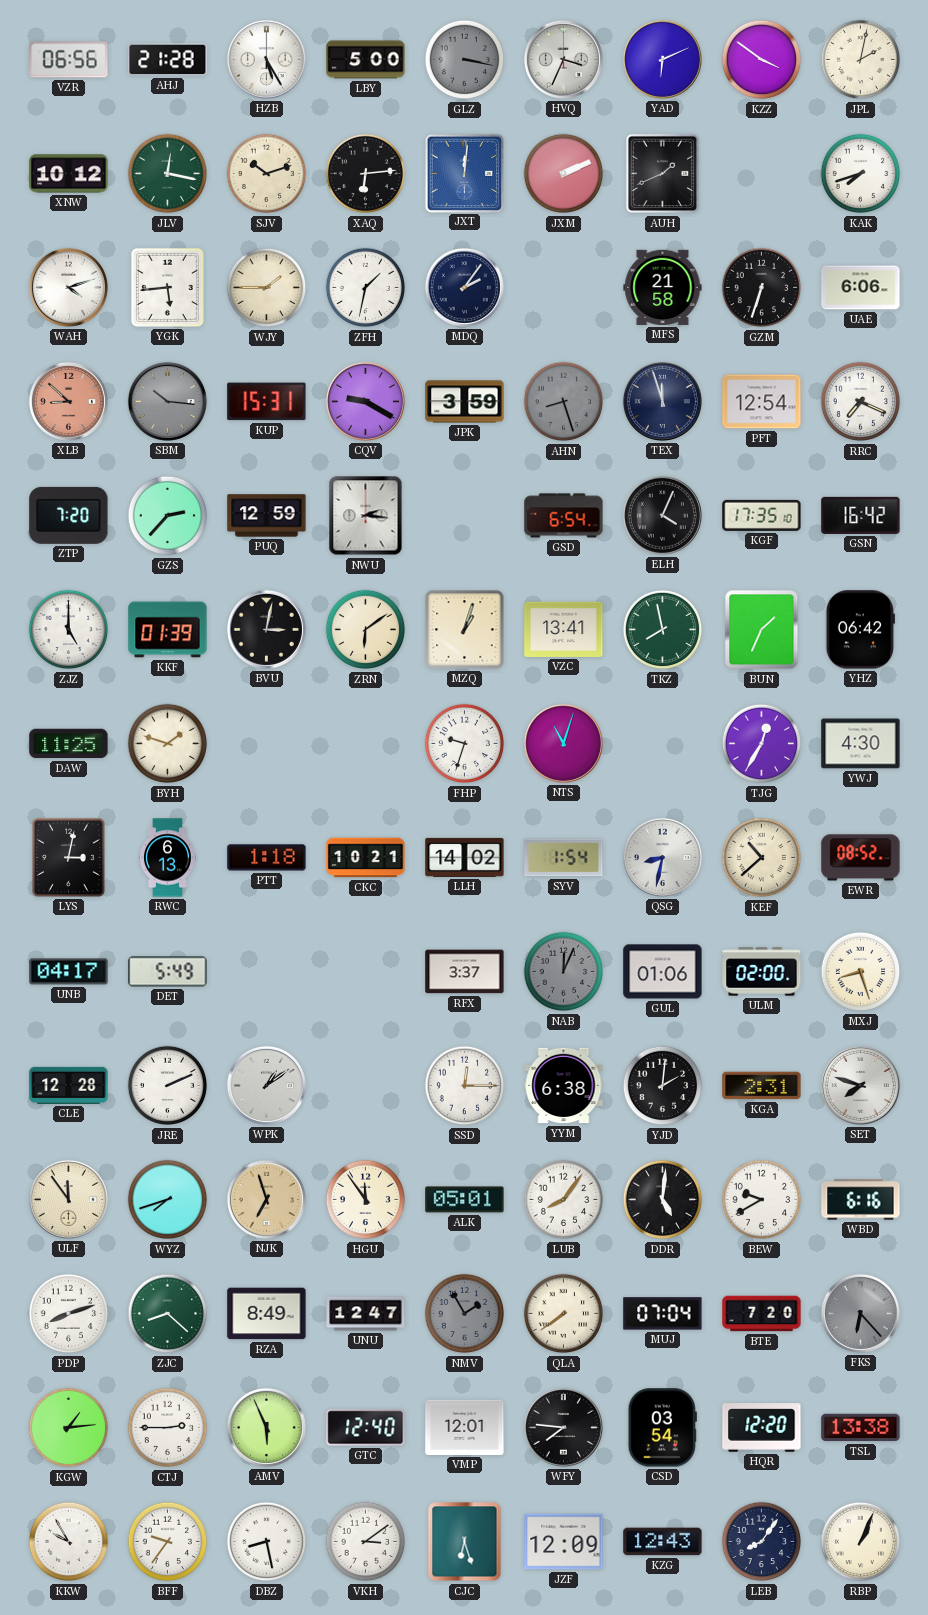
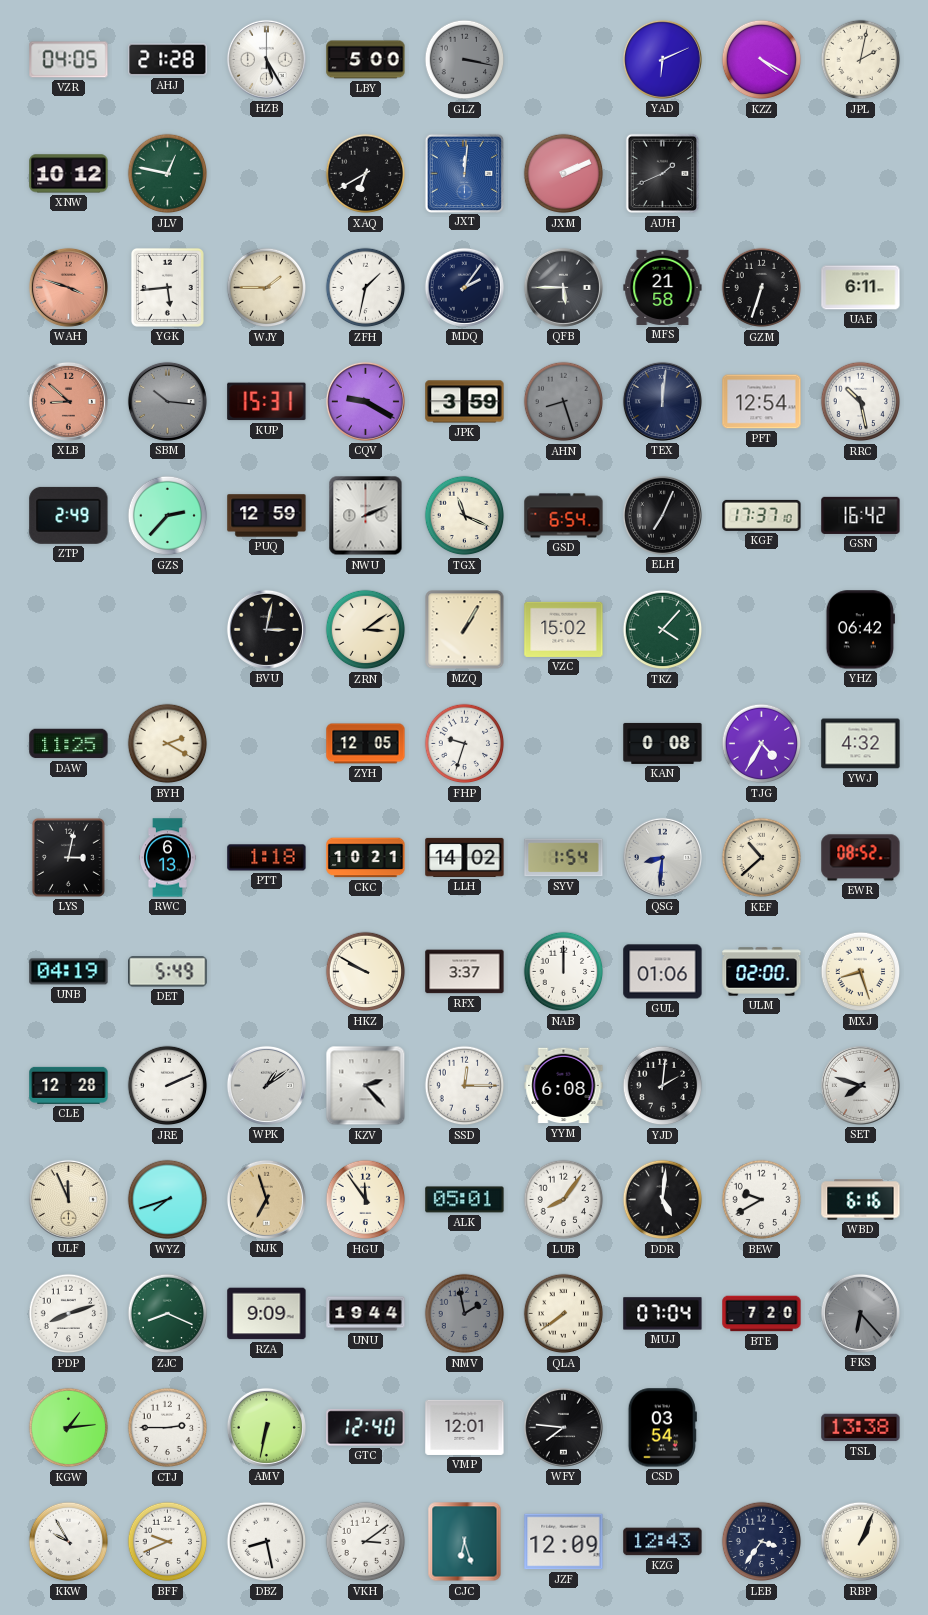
VZR: 06:56 -> 04:05 (69, 60)
HVQ: 3:34 -> none (563, 59)
KZZ: 3:51 -> 4:20 (762, 60)
JLV: 12:17 -> 12:47 (168, 174)
SJV: 10:12 -> none (267, 174)
XAQ: 6:14 -> 6:40 (366, 174)
KAK: 7:42 -> none (861, 174)
WAH: 4:12 -> 3:48 (68, 287)
WAH dial: white -> salmon (68, 287)
QFB: none -> 5:45 (563, 287)
UAE: 6:06 -> 6:11 (861, 288)
TEX: 11:57 -> 12:01 (662, 401)
RRC: 7:19 -> 10:28 (861, 402)
ZTP: 7:20 -> 2:49 (69, 515)
NWU: 2:16 -> 2:11 (366, 516)
TGX: none -> 11:19 (465, 516)
ELH: 4:04 -> 7:04 (662, 515)
KGF: 17:35 -> 17:37 (762, 515)
ZJZ: 5:00 -> none (69, 630)
KKF: 01:39 -> none (168, 630)
ZRN: 6:09 -> 3:09 (366, 630)
MZQ: 1:03 -> 1:05 (465, 630)
VZC: 13:41 -> 15:02 (564, 629)
TKZ: 7:58 -> 4:07 (663, 630)
BUN: 1:34 -> none (762, 630)
BYH: 1:48 -> 2:20 (168, 744)
ZYH: none -> 12:05 (366, 744)
NTS: 11:03 -> none (563, 743)
KAN: none -> 0:08 (663, 743)
TJG: 12:35 -> 4:35 (762, 744)
YWJ: 4:30 -> 4:32 (861, 744)
QSG: 8:32 -> 8:31 (662, 857)
UNB: 04:17 -> 04:19 (69, 972)
HKZ: none -> 9:50 (366, 972)
NAB: 12:04 -> 12:00 (564, 972)
NAB dial: grey -> white (564, 972)
KZV: none -> 2:23 (366, 1086)
YYM: 6:38 -> 6:08 (564, 1086)
KGA: 2:31 -> none (762, 1086)
ULF: 11:54 -> 11:56 (68, 1199)
ZJC: 8:22 -> 8:19 (168, 1314)
RZA: 8:49 -> 9:09 (267, 1314)
UNU: 12:47 -> 19:44 (366, 1314)
NMV: 1:55 -> 1:58 (465, 1314)
AMV: 5:56 -> 6:32 (266, 1427)
HQR: 12:20 -> none (762, 1428)
BFF: 9:36 -> 9:41 (168, 1542)
LEB: 8:06 -> 3:36 (762, 1542)
